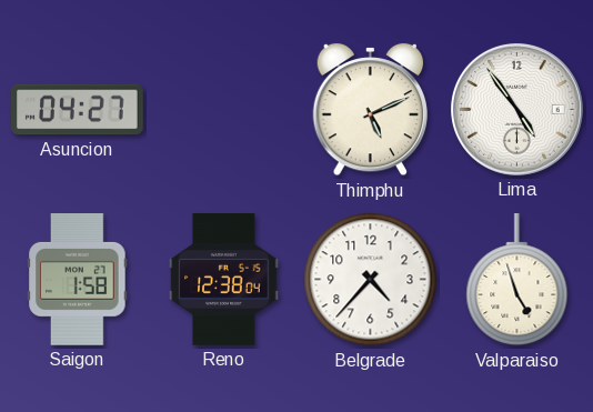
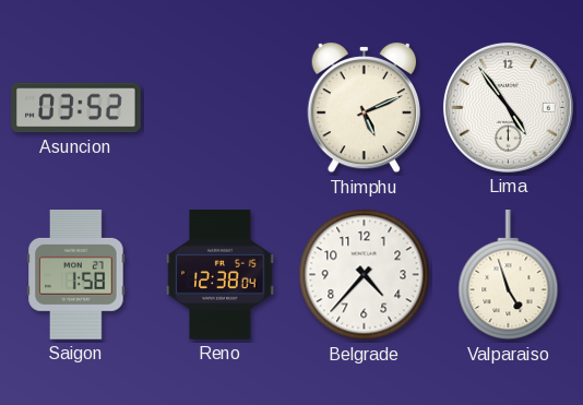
Asuncion: 04:27 -> 03:52 (76, 108)
